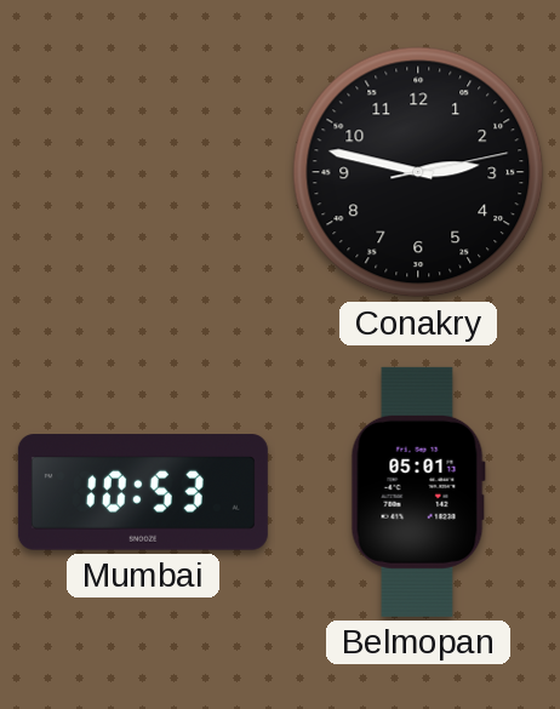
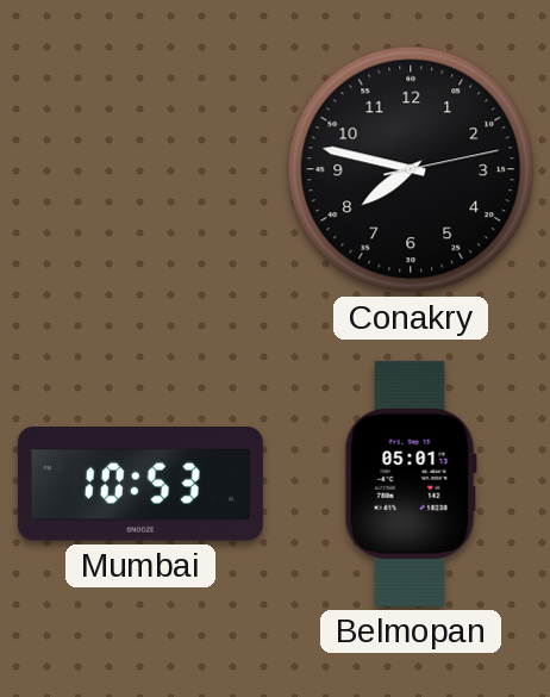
Conakry: 2:47 -> 7:47 (411, 169)
